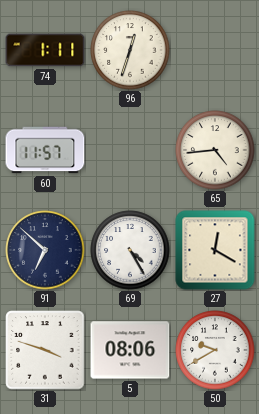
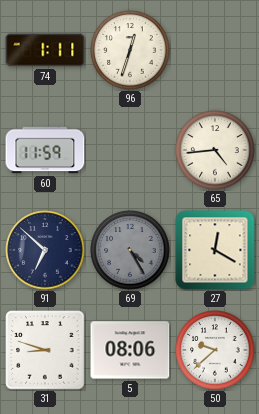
60: 11:57 -> 11:59 (45, 150)
69 dial: white -> grey (130, 250)
31: 3:48 -> 8:48 (45, 350)
50: 9:40 -> 9:38 (215, 350)
